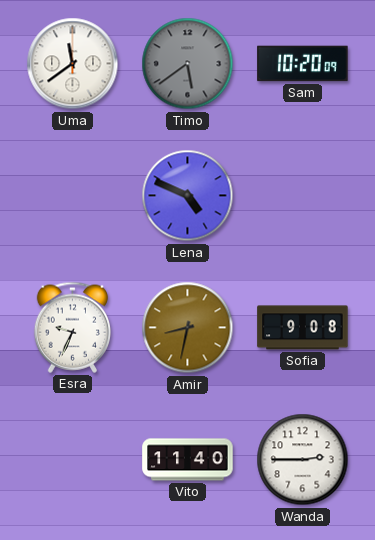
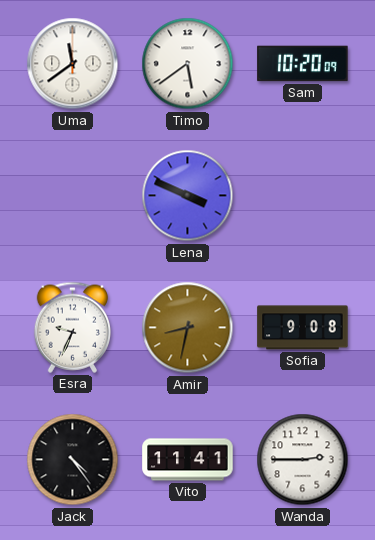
Timo dial: grey -> white (188, 64)
Lena: 4:49 -> 3:49 (188, 196)
Jack: none -> 4:24 (73, 460)
Vito: 11:40 -> 11:41 (188, 460)
